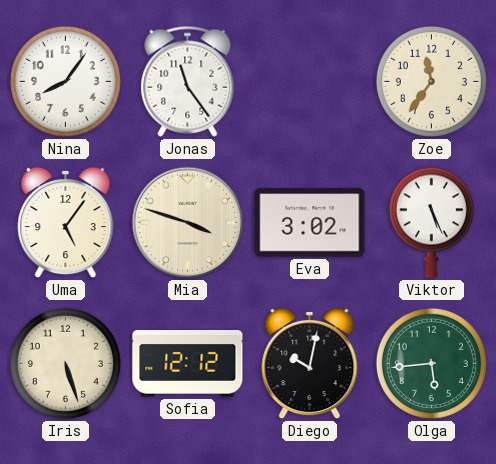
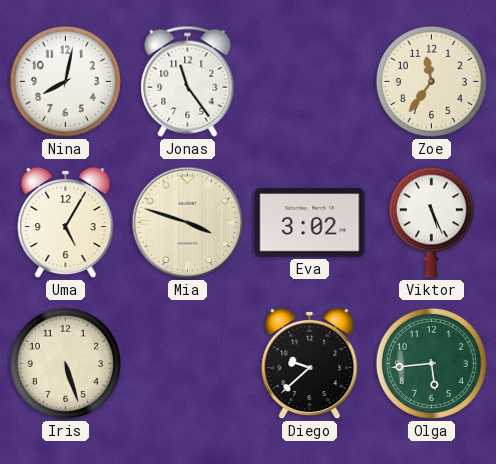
Nina: 8:06 -> 8:02 (65, 81)
Uma: 5:06 -> 5:05 (66, 223)
Sofia: 12:12 -> none (188, 364)
Diego: 10:02 -> 9:38 (310, 364)
